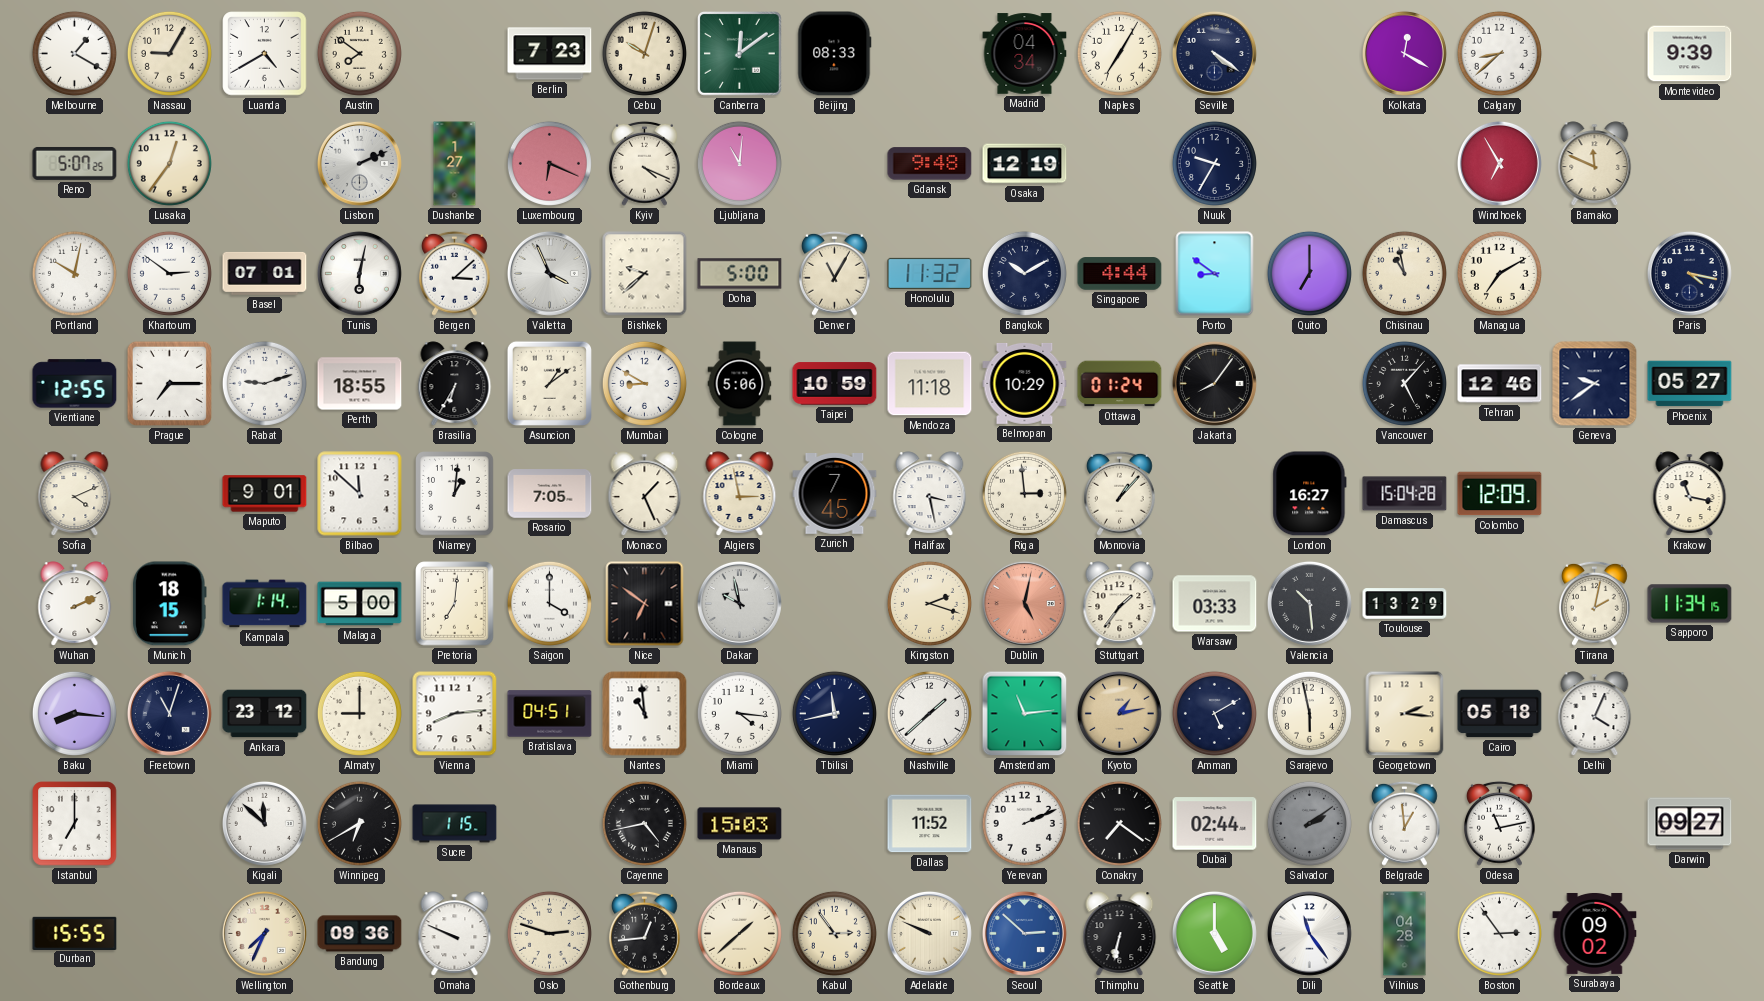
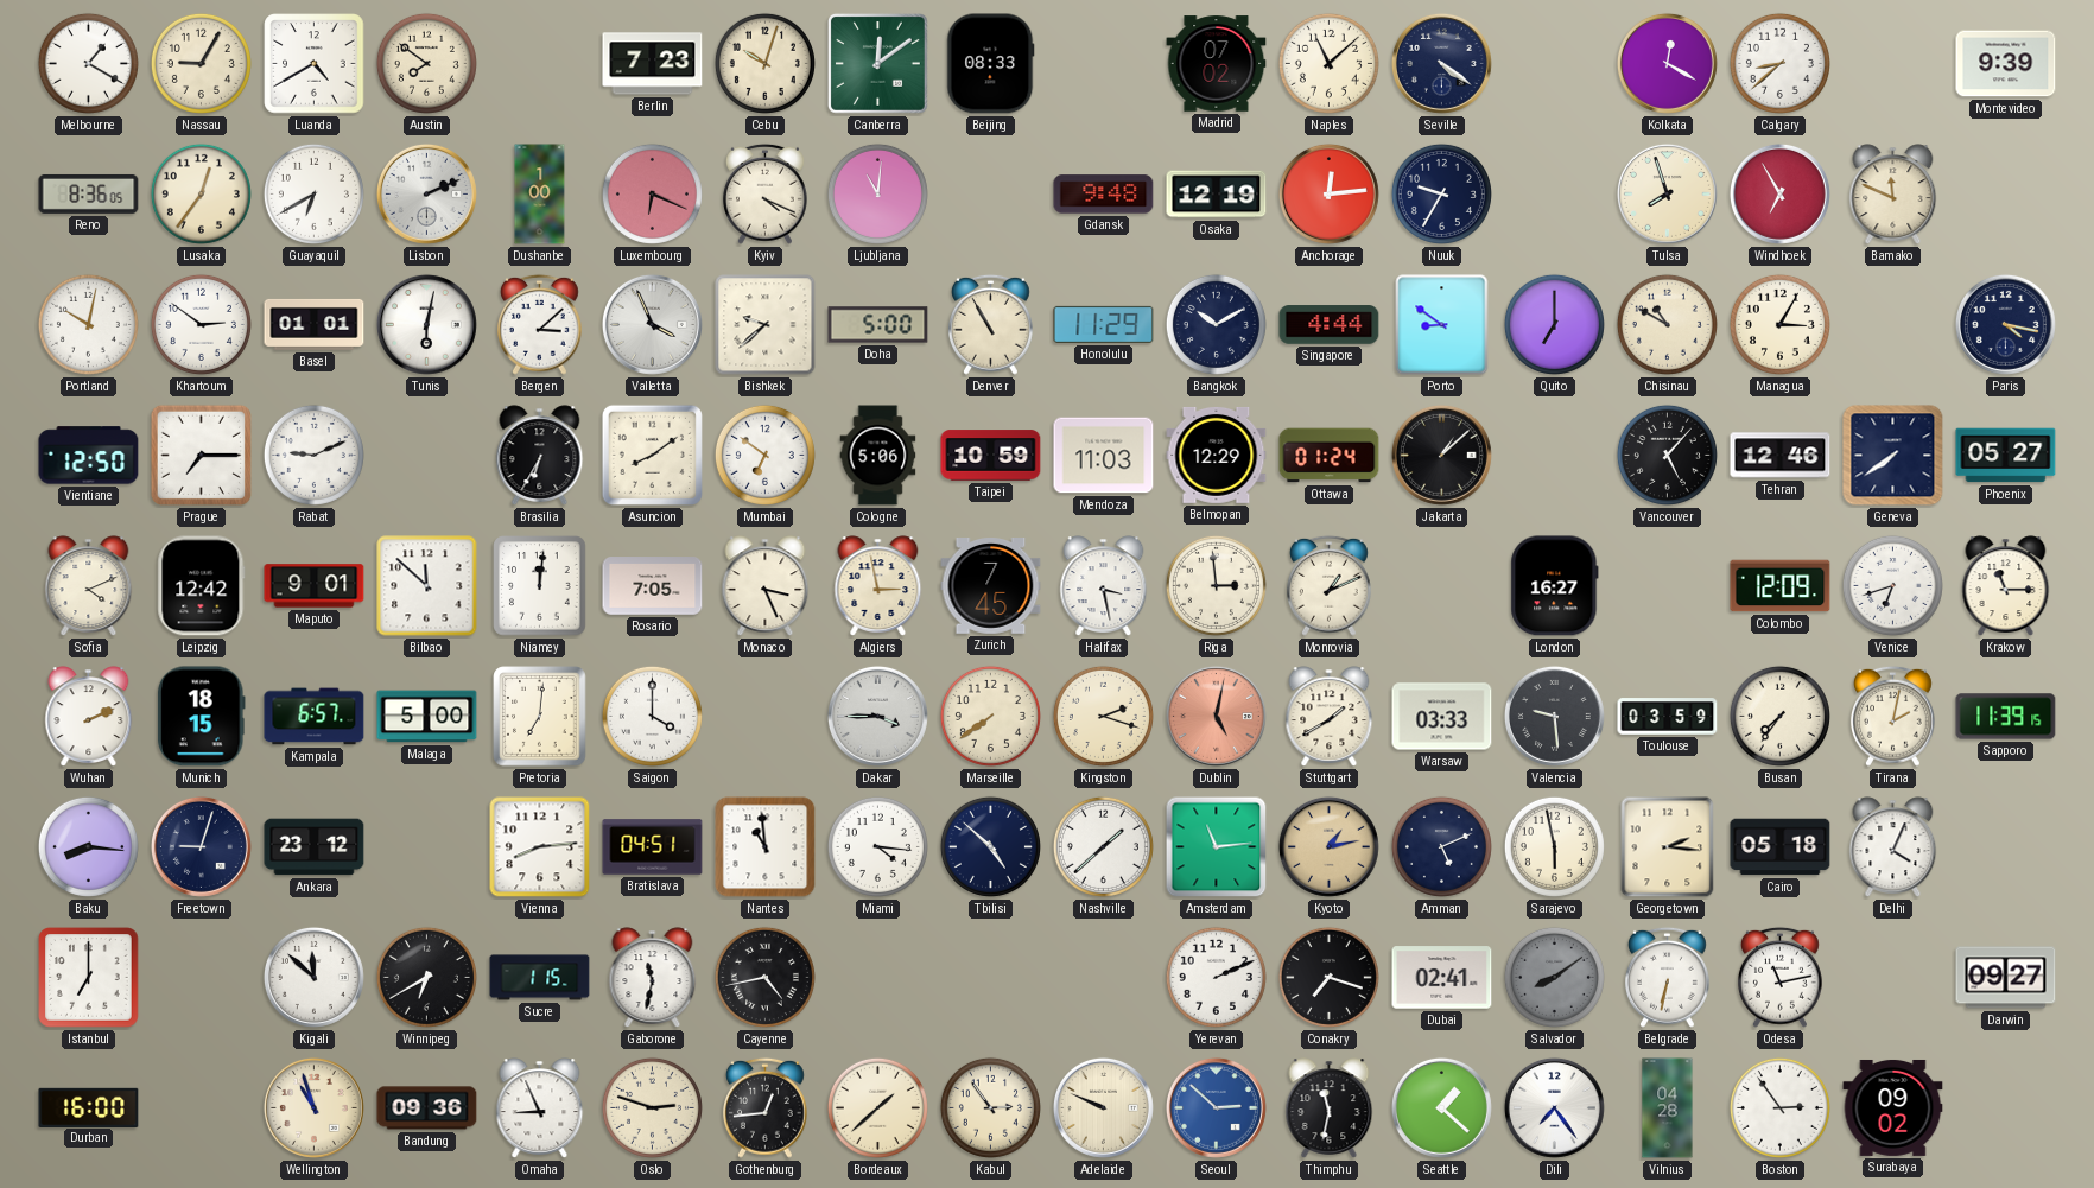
Madrid: 04:34 -> 07:02 (1217, 64)
Naples: 7:05 -> 11:08 (1328, 63)
Reno: 5:07 -> 8:36 (89, 193)
Guayaquil: none -> 6:40 (313, 193)
Dushanbe: 1:27 -> 1:00 (540, 195)
Anchorage: none -> 12:14 (1328, 193)
Tulsa: none -> 7:57 (1667, 193)
Basel: 07:01 -> 01:01 (315, 324)
Denver: 11:05 -> 10:55 (990, 324)
Honolulu: 11:32 -> 11:29 (1104, 324)
Chisinau: 10:58 -> 10:50 (1667, 324)
Managua: 7:10 -> 3:05 (1779, 324)
Vientiane: 12:55 -> 12:50 (89, 456)
Rabat: 9:12 -> 9:11 (313, 455)
Perth: 18:55 -> none (360, 384)
Asuncion: 1:09 -> 8:09 (652, 455)
Mumbai: 8:50 -> 6:51 (764, 455)
Mendoza: 11:18 -> 11:03 (1104, 456)
Belmopan: 10:29 -> 12:29 (1217, 455)
Jakarta: 8:06 -> 1:08 (1441, 455)
Geneva: 9:39 -> 7:39 (1893, 456)
Leipzig: none -> 12:42 (202, 586)
Niamey: 1:01 -> 12:01 (540, 586)
Monaco: 1:26 -> 3:26 (766, 586)
Monrovia: 1:07 -> 1:11 (1328, 585)
Damascus: 15:04 -> none (1405, 494)
Venice: none -> 6:42 (1892, 585)
Krakow: 11:17 -> 11:15 (2006, 586)
Kampala: 1:14 -> 6:57 (315, 717)
Nice: 6:51 -> none (645, 604)
Dakar: 9:58 -> 3:45 (877, 716)
Marseille: none -> 7:39 (990, 716)
Stuttgart: 1:36 -> 1:40 (1330, 717)
Valencia: 10:29 -> 9:29 (1554, 716)
Toulouse: 13:29 -> 03:59 (1668, 717)
Busan: none -> 7:36 (1779, 716)
Sapporo: 11:34 -> 11:39 (2006, 717)
Freetown: 11:03 -> 9:03 (201, 846)
Almaty: 9:00 -> none (359, 713)
Tbilisi: 11:43 -> 4:52 (990, 846)
Amman: 5:10 -> 5:11 (1441, 846)
Gaborone: none -> 11:32 (653, 978)
Manaus: 15:03 -> none (740, 824)
Dallas: 11:52 -> none (930, 824)
Conakry: 7:21 -> 7:18 (1328, 977)
Dubai: 02:44 -> 02:41 (1442, 978)
Salvador: 2:09 -> 8:09 (1554, 977)
Belgrade: 12:59 -> 6:32 (1667, 977)
Durban: 15:55 -> 16:00 (89, 1107)
Wellington: 7:34 -> 10:57 (313, 1107)
Omaha: 9:49 -> 8:56 (540, 1108)
Thimphu: 6:32 -> 11:32 (1330, 1108)
Seattle: 5:00 -> 1:22 (1441, 1107)
Dili: 11:24 -> 7:24 (1554, 1107)
